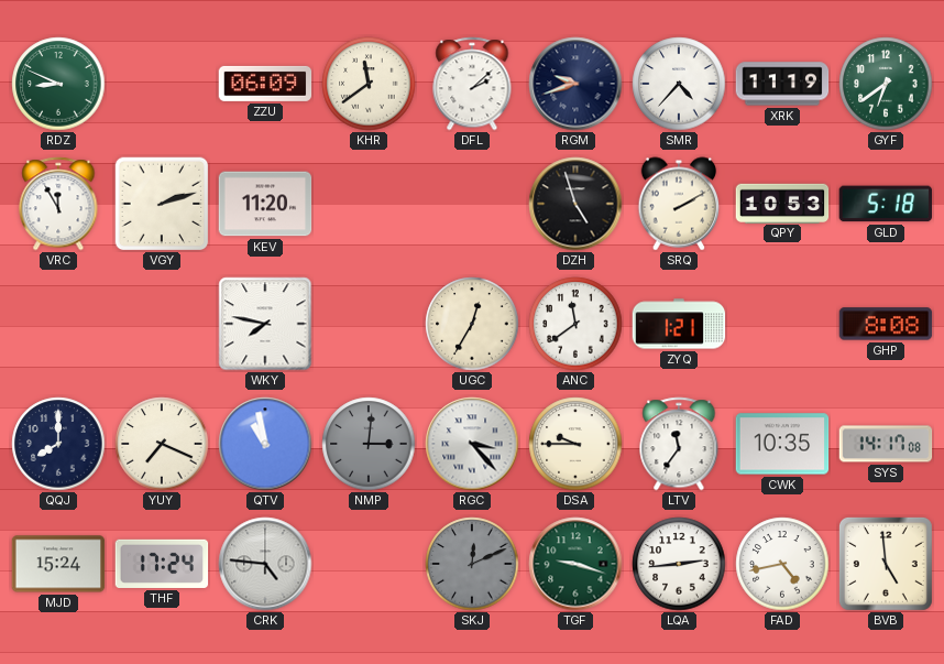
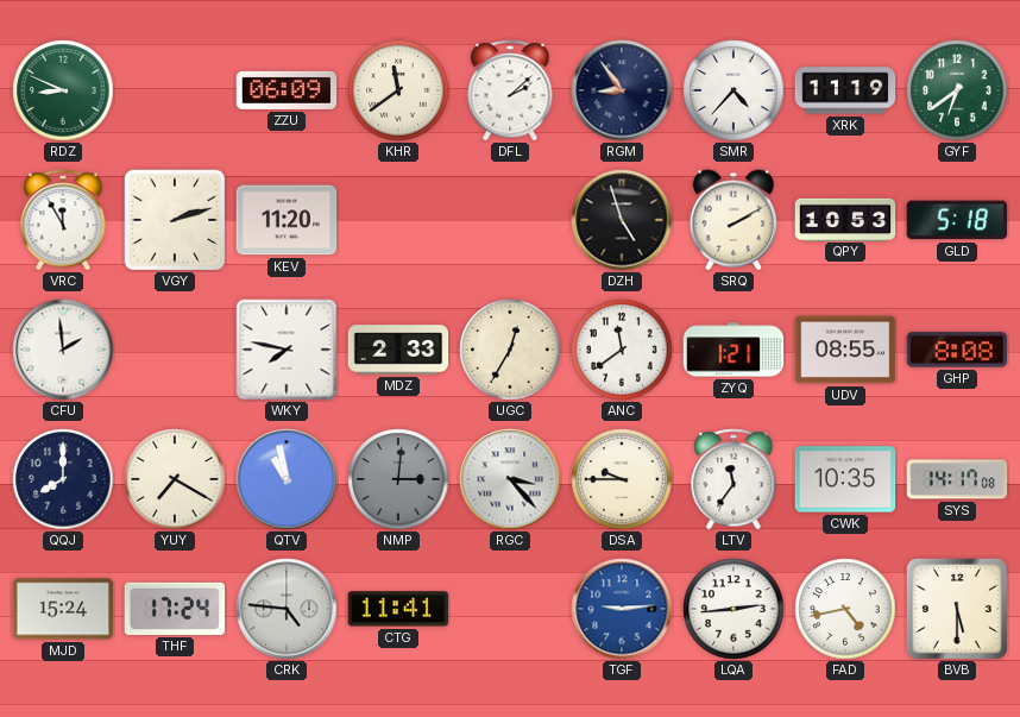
RGM: 9:42 -> 8:54 (622, 90)
CFU: none -> 1:59 (63, 350)
MDZ: none -> 2:33 (398, 350)
UDV: none -> 08:55 (845, 350)
YUY: 7:19 -> 7:20 (175, 479)
CTG: none -> 11:41 (398, 609)
SKJ: 12:11 -> none (472, 564)
TGF: 9:18 -> 9:14 (622, 609)
TGF dial: green -> blue (622, 609)
BVB: 4:59 -> 5:30 (957, 609)
